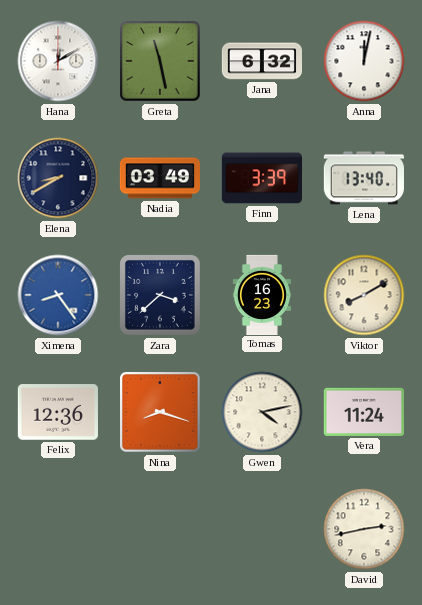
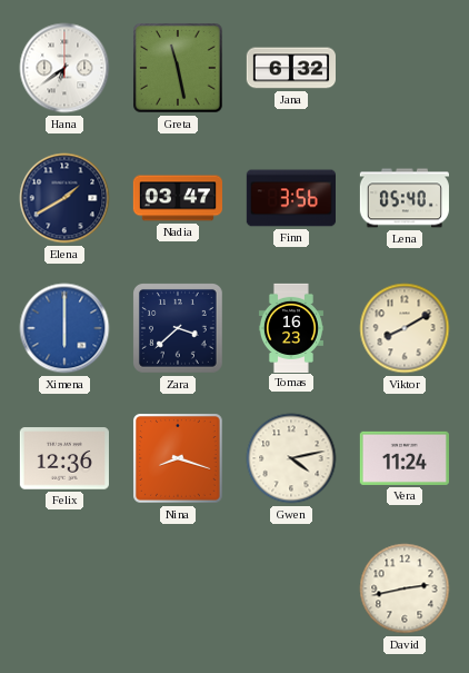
Hana: 12:10 -> 6:39 (64, 68)
Anna: 12:02 -> none (364, 61)
Elena: 8:40 -> 1:40 (64, 198)
Nadia: 03:49 -> 03:47 (177, 198)
Finn: 3:39 -> 3:56 (290, 198)
Lena: 13:40 -> 05:40 (405, 198)
Ximena: 8:24 -> 6:00 (64, 328)
